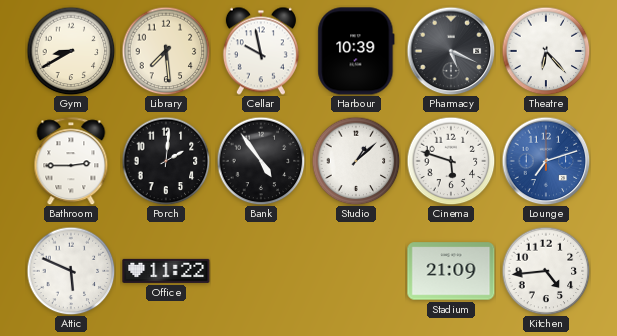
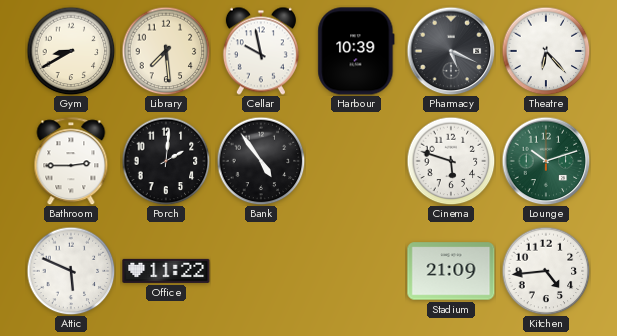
Studio: 1:08 -> none (356, 161)
Lounge: 7:12 -> 10:12 (546, 161)
Lounge dial: blue -> green (546, 161)
